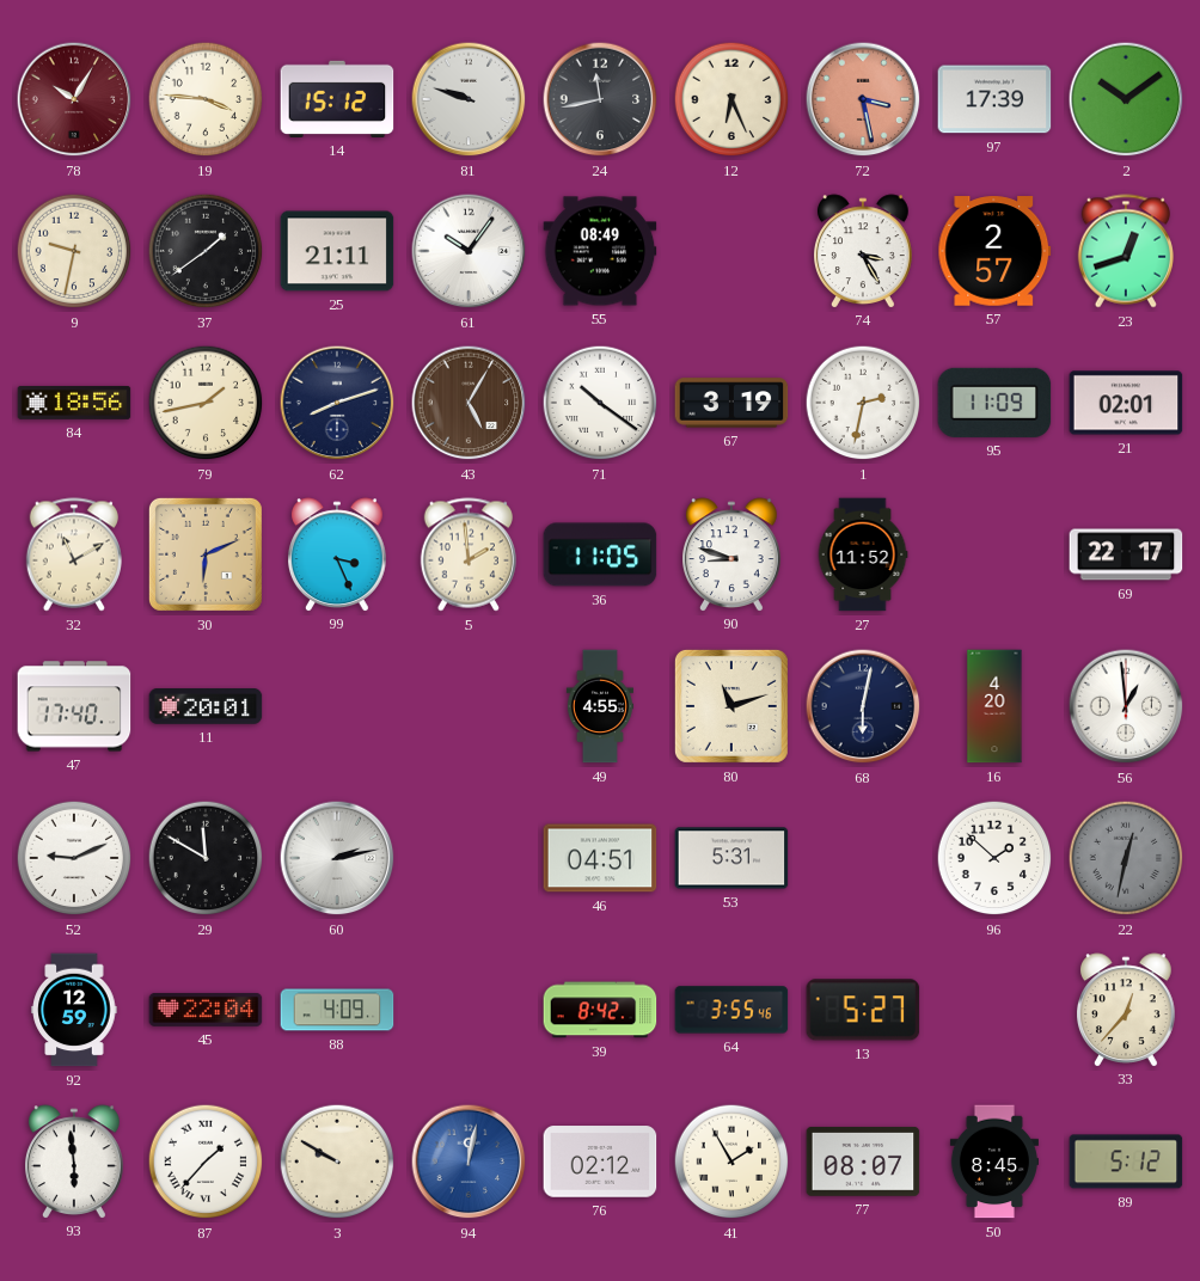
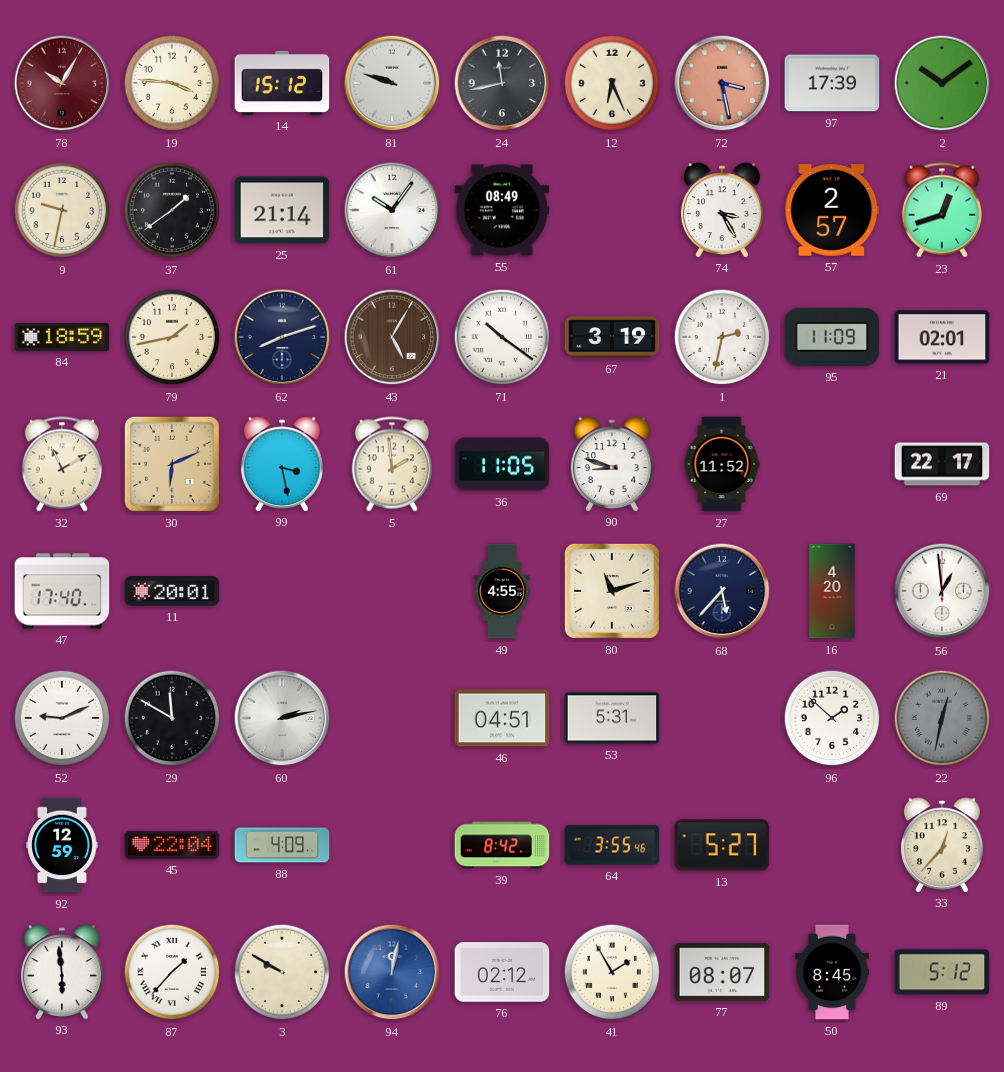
25: 21:11 -> 21:14 (282, 210)
84: 18:56 -> 18:59 (62, 337)
99: 3:26 -> 3:28 (283, 464)
68: 6:02 -> 5:37 (722, 591)
